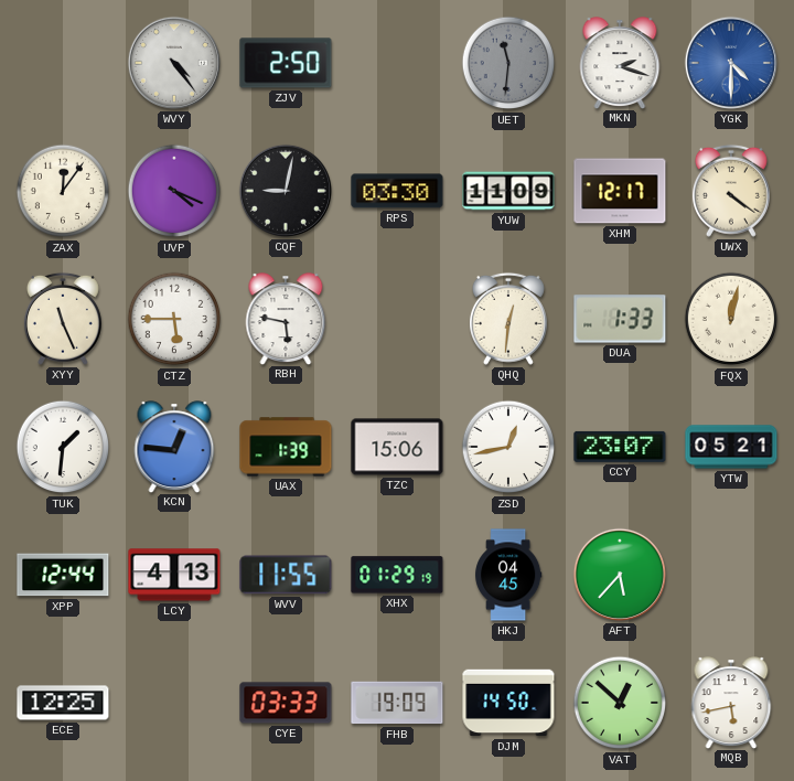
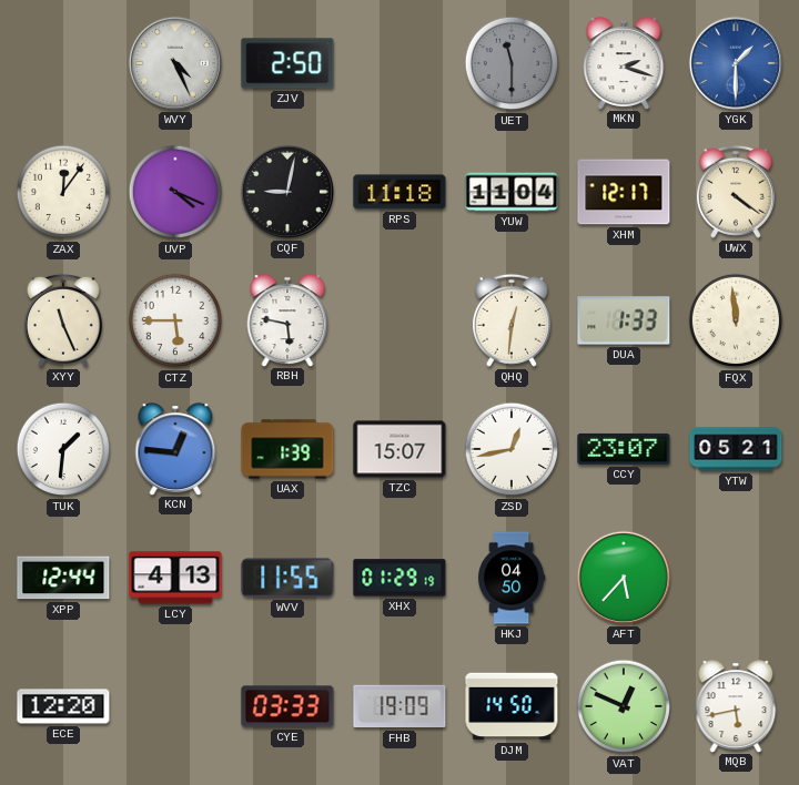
WVY: 4:24 -> 4:26 (175, 63)
UET: 11:31 -> 11:30 (512, 63)
YGK: 4:30 -> 1:30 (736, 63)
RPS: 03:30 -> 11:18 (399, 192)
YUW: 11:09 -> 11:04 (512, 192)
FQX: 12:02 -> 11:59 (736, 320)
TZC: 15:06 -> 15:07 (399, 449)
HKJ: 04:45 -> 04:50 (513, 578)
ECE: 12:25 -> 12:20 (63, 706)
VAT: 12:52 -> 12:49 (624, 706)
